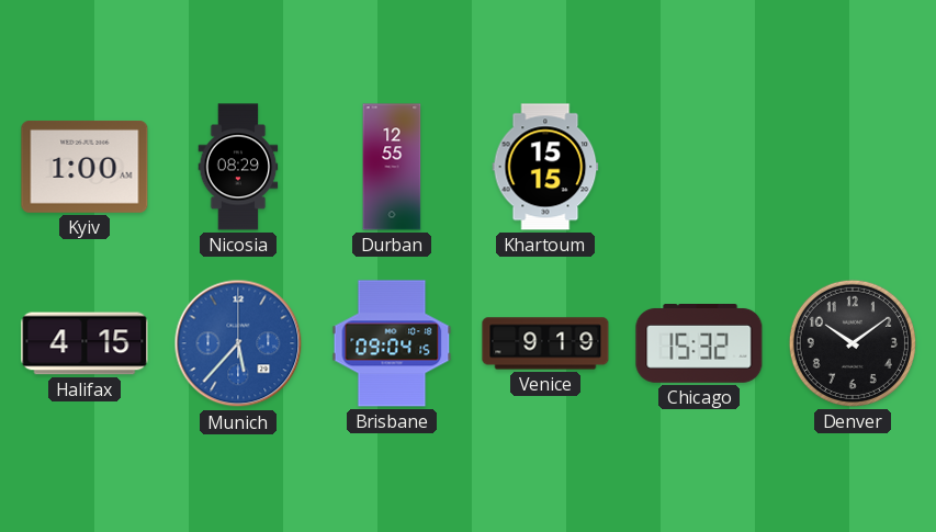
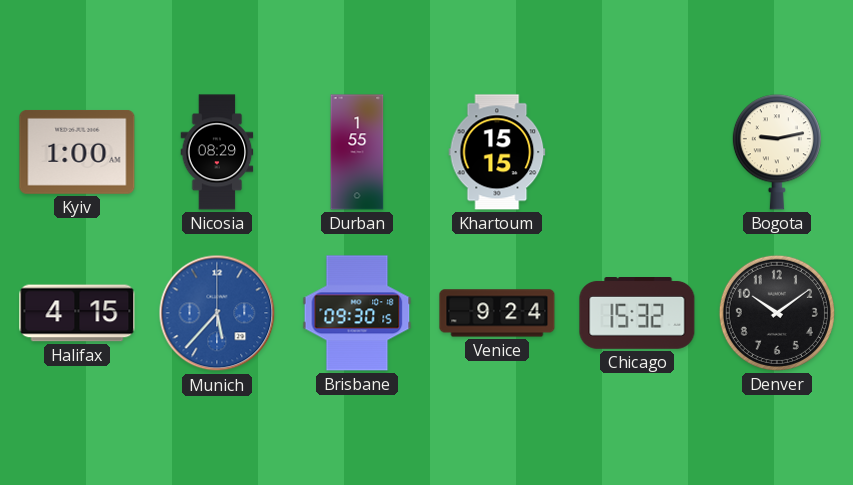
Durban: 12:55 -> 1:55 (357, 152)
Bogota: none -> 9:13 (777, 152)
Brisbane: 09:04 -> 09:30 (357, 313)
Venice: 9:19 -> 9:24 (497, 313)
